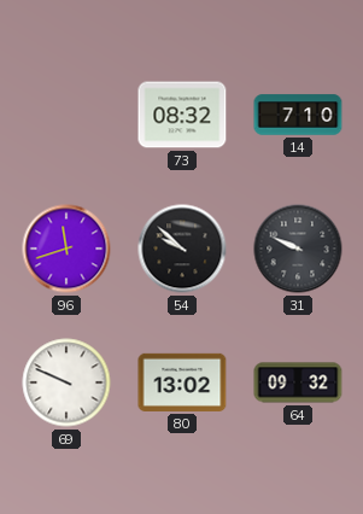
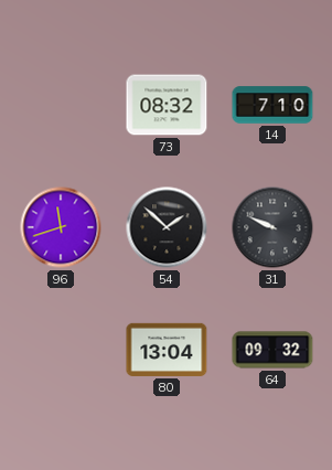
54: 9:52 -> 1:52 (167, 227)
69: 9:49 -> none (66, 382)
80: 13:02 -> 13:04 (167, 350)
